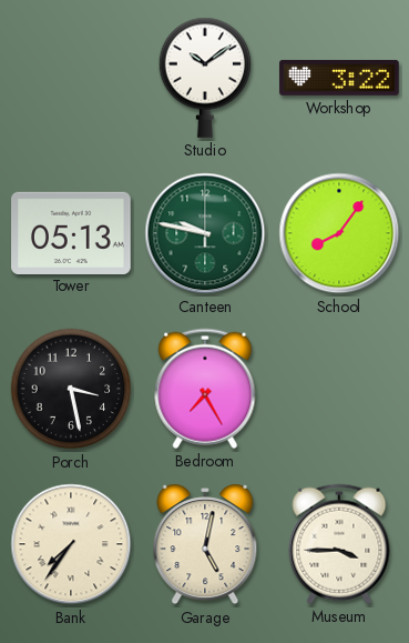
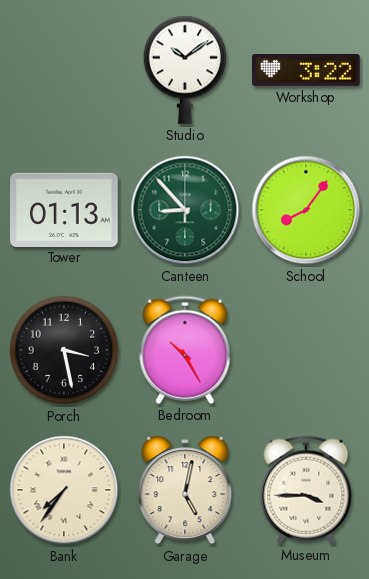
Tower: 05:13 -> 01:13 (64, 209)
Canteen: 9:47 -> 8:53 (185, 210)
Bedroom: 7:25 -> 10:25 (185, 350)
